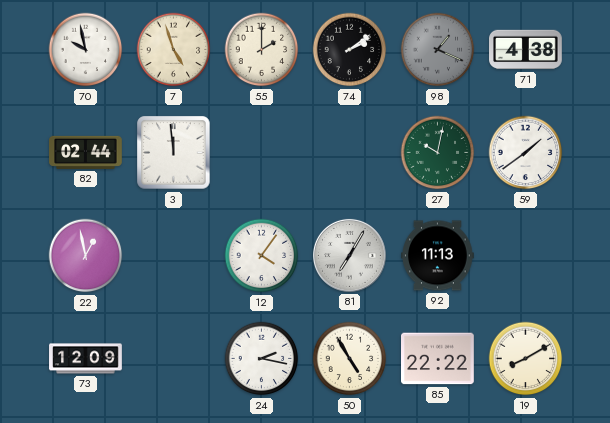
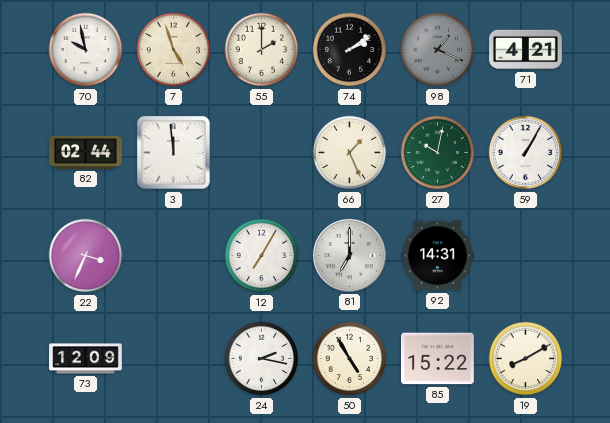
71: 4:38 -> 4:21 (526, 50)
66: none -> 1:26 (350, 153)
59: 1:39 -> 1:05 (526, 153)
22: 12:58 -> 3:34 (86, 256)
12: 4:06 -> 7:05 (262, 256)
81: 7:05 -> 7:00 (349, 255)
92: 11:13 -> 14:31 (438, 256)
85: 22:22 -> 15:22 (438, 359)
